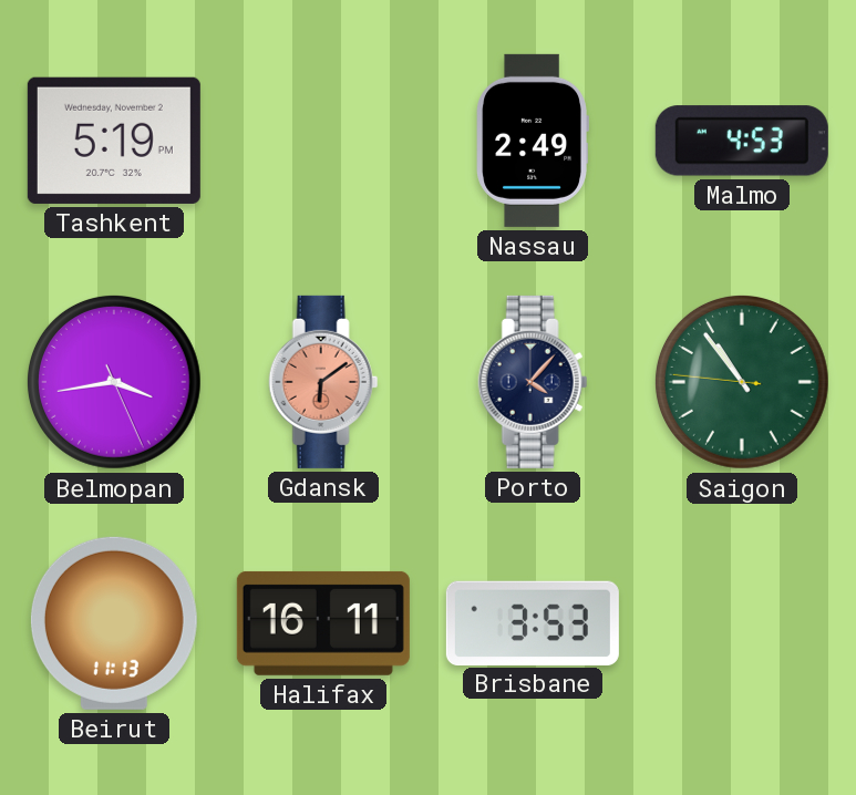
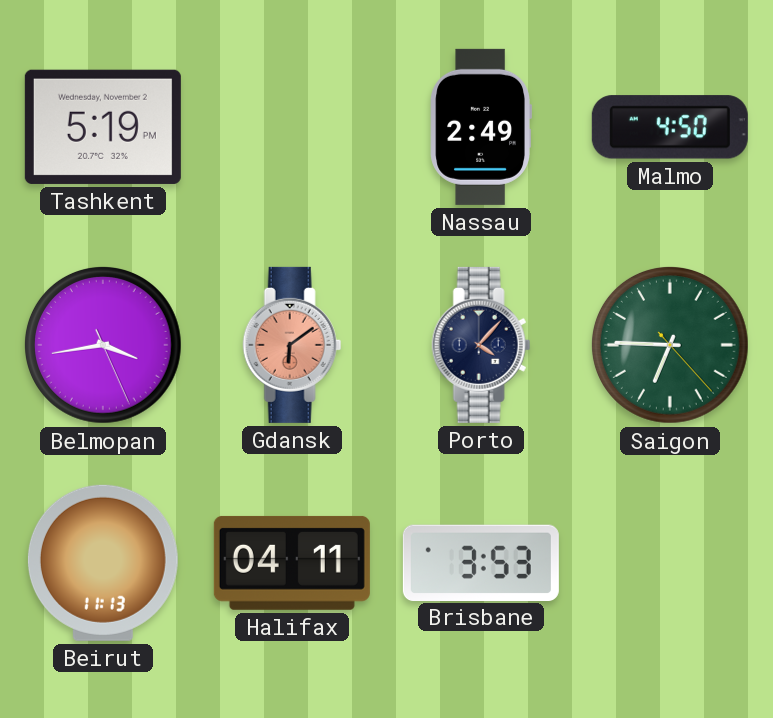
Malmo: 4:53 -> 4:50 (670, 127)
Saigon: 10:53 -> 6:45 (670, 345)
Halifax: 16:11 -> 04:11 (292, 563)
